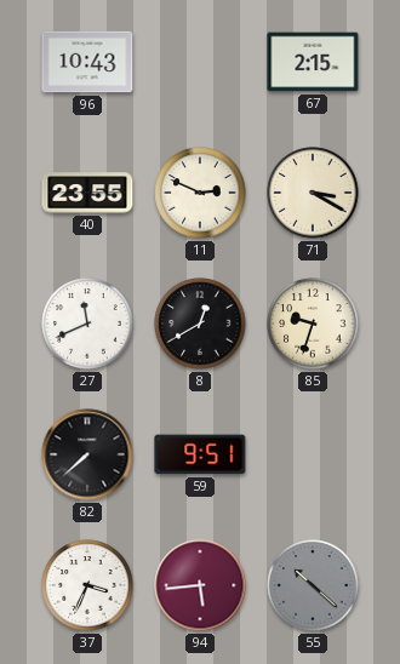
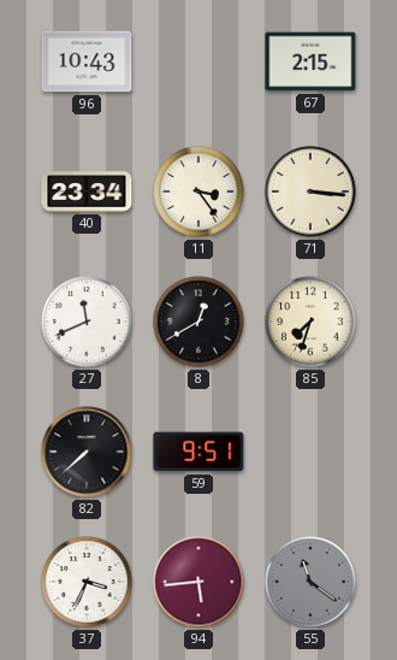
40: 23:55 -> 23:34 (87, 191)
11: 2:49 -> 3:24 (198, 191)
71: 3:20 -> 3:16 (310, 191)
85: 9:33 -> 7:33 (310, 322)
55: 10:22 -> 11:21 (310, 582)
